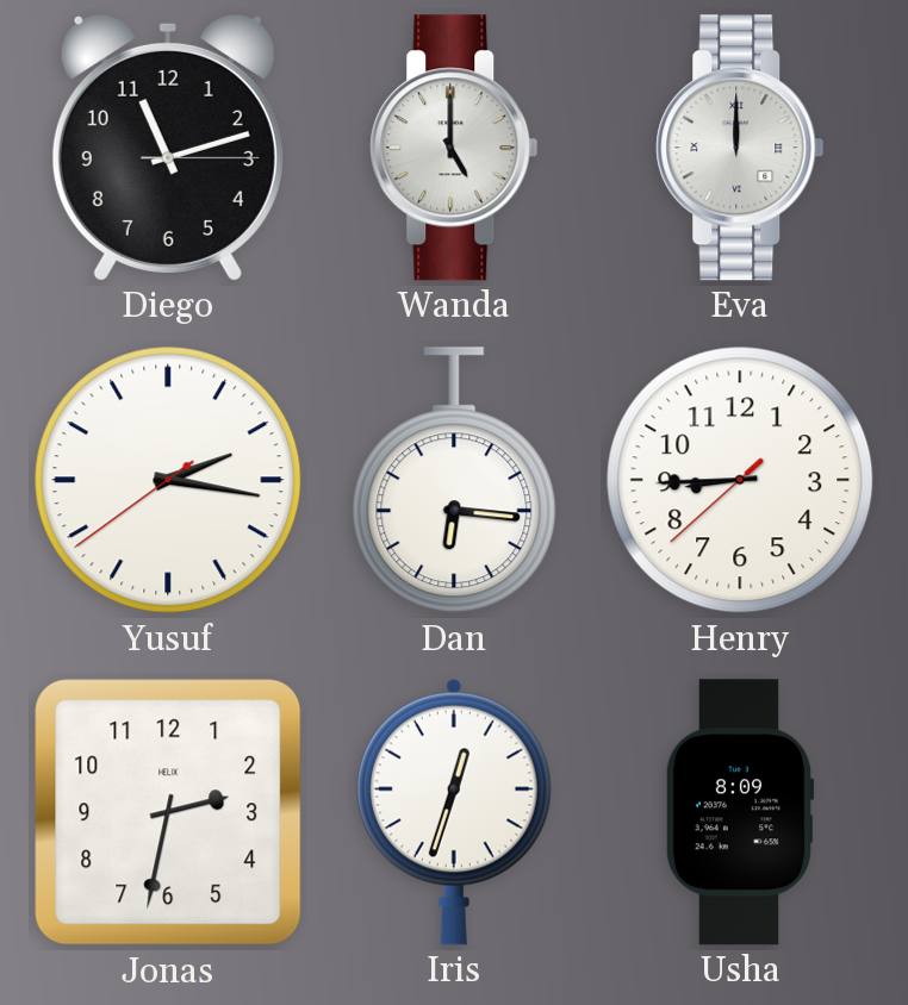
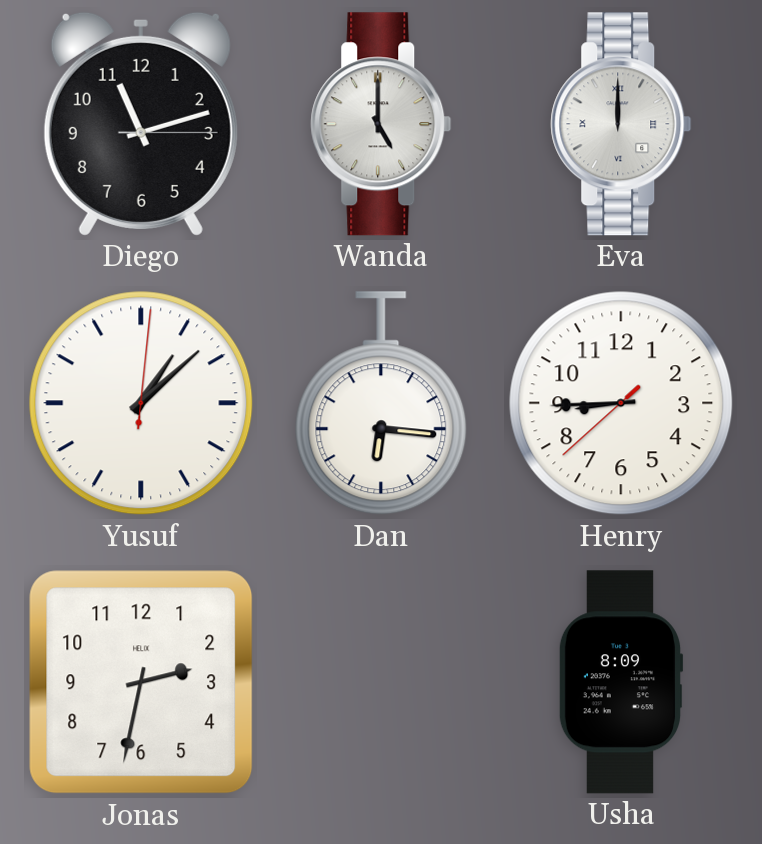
Yusuf: 2:16 -> 1:08 (141, 403)
Iris: 12:33 -> none (454, 812)
